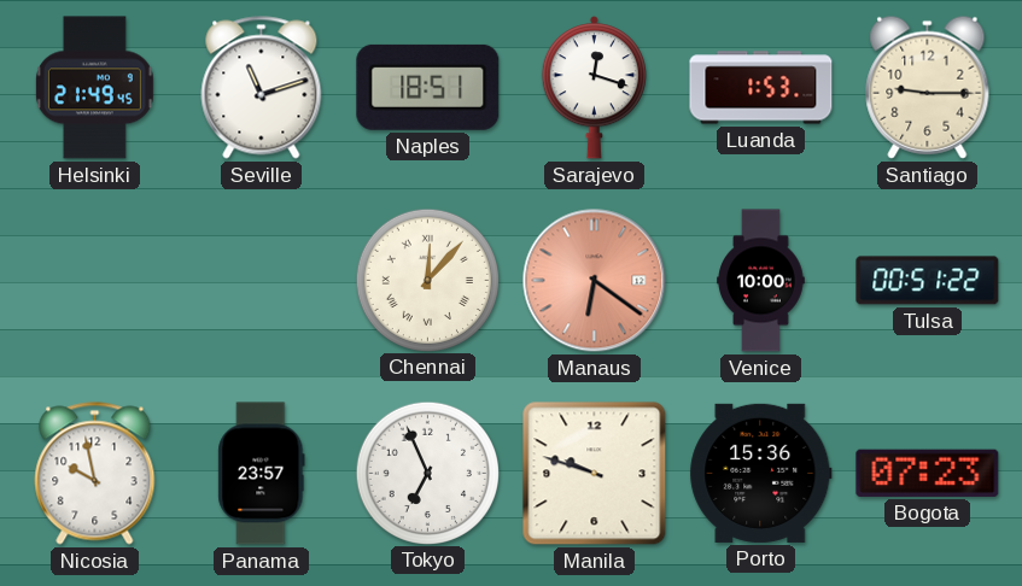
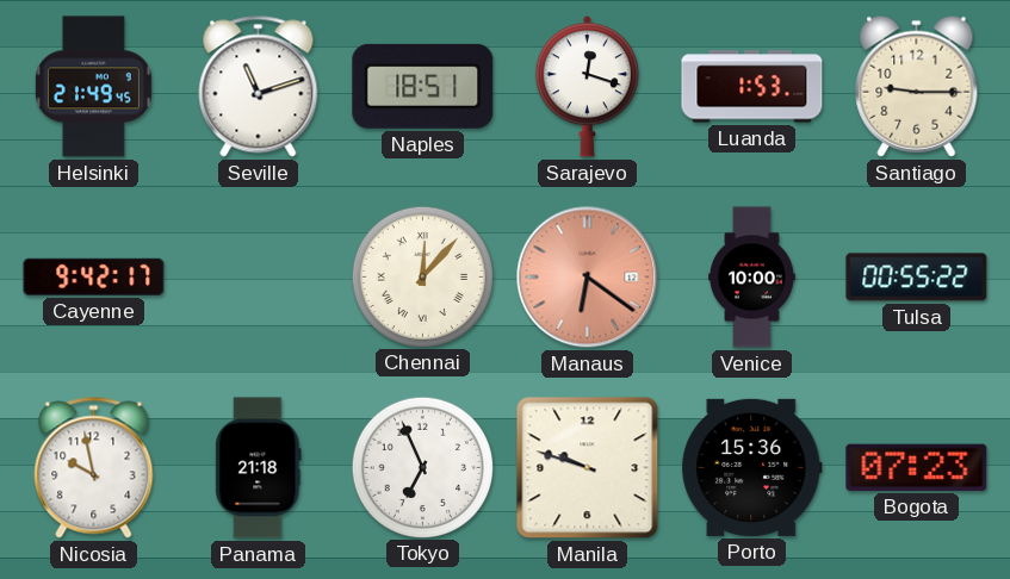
Cayenne: none -> 9:42 (94, 276)
Tulsa: 00:51 -> 00:55 (917, 278)
Panama: 23:57 -> 21:18 (259, 468)
